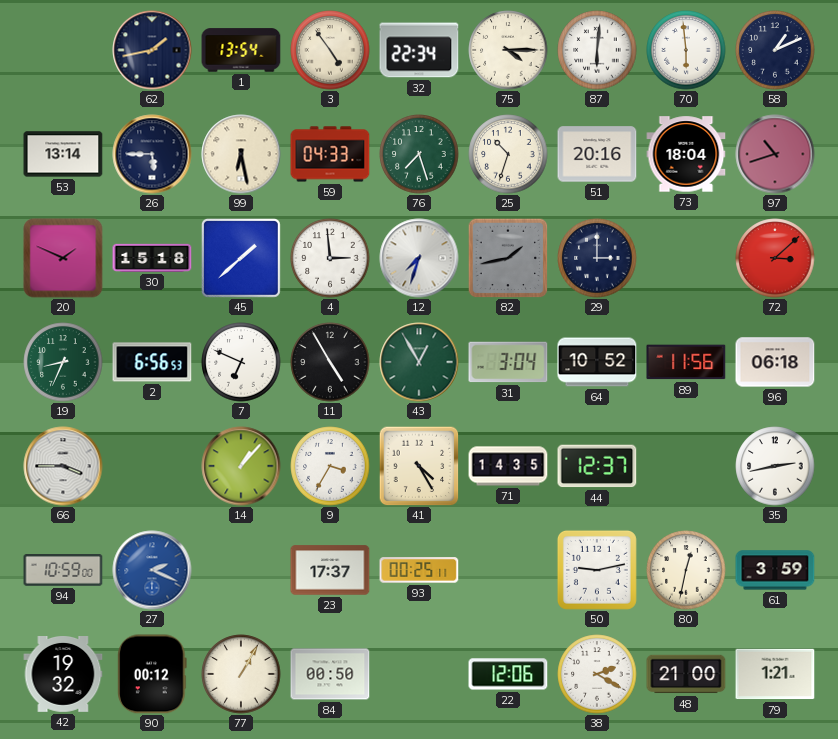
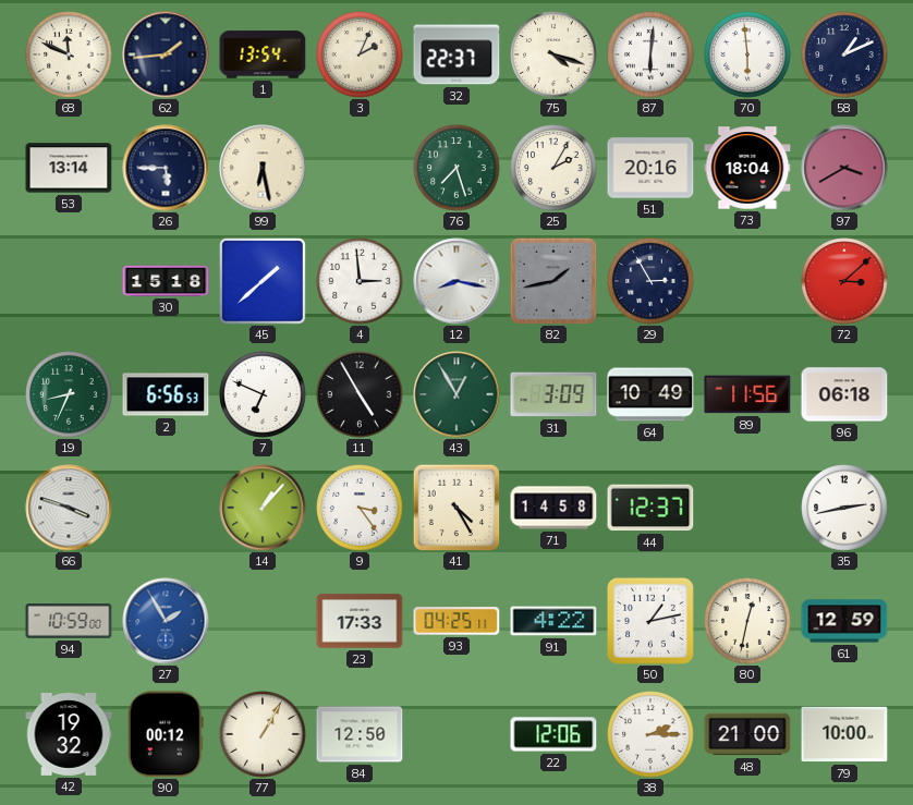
68: none -> 11:49 (69, 54)
62: 1:43 -> 1:44 (166, 54)
3: 4:54 -> 2:04 (360, 54)
32: 22:34 -> 22:37 (456, 54)
75: 4:15 -> 4:18 (553, 54)
59: 04:33 -> none (330, 154)
25: 10:33 -> 2:05 (553, 168)
97: 10:42 -> 3:40 (844, 168)
20: 1:49 -> none (63, 258)
12: 7:33 -> 8:17 (456, 281)
29: 3:00 -> 2:55 (650, 281)
31: 3:04 -> 3:09 (553, 394)
64: 10:52 -> 10:49 (650, 394)
66: 3:45 -> 3:48 (69, 508)
9: 3:35 -> 3:24 (360, 508)
71: 14:35 -> 14:58 (553, 508)
27: 2:19 -> 1:55 (166, 621)
23: 17:37 -> 17:33 (360, 621)
93: 00:25 -> 04:25 (456, 621)
91: none -> 4:22 (553, 621)
50: 9:13 -> 1:13 (650, 621)
61: 3:59 -> 12:59 (844, 621)
84: 00:50 -> 12:50 (360, 734)
38: 2:20 -> 2:15 (650, 734)
79: 1:21 -> 10:00 (844, 734)
